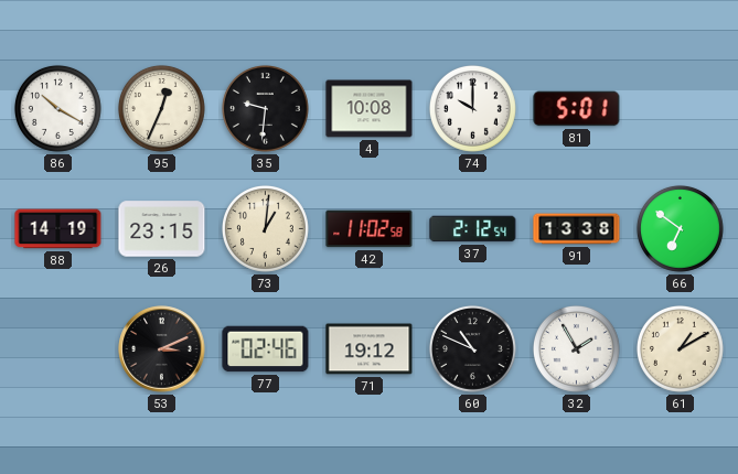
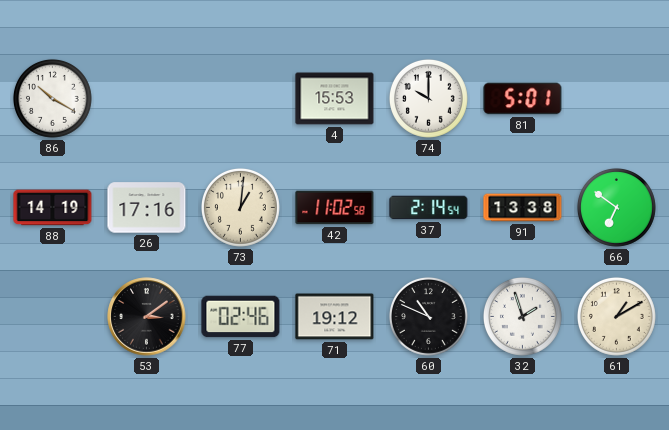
95: 12:34 -> none (161, 108)
35: 9:31 -> none (265, 108)
4: 10:08 -> 15:53 (335, 99)
26: 23:15 -> 17:16 (147, 208)
37: 2:12 -> 2:14 (429, 208)
53: 3:11 -> 3:09 (147, 317)
32: 1:55 -> 1:57 (522, 316)
